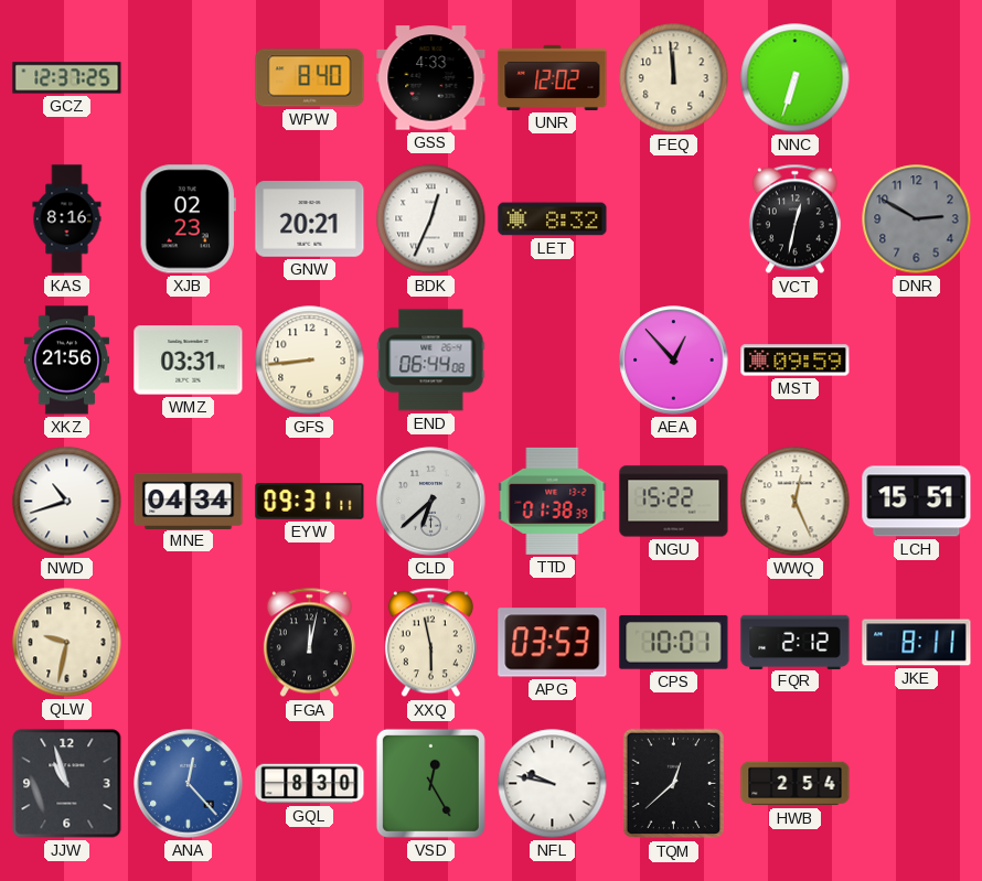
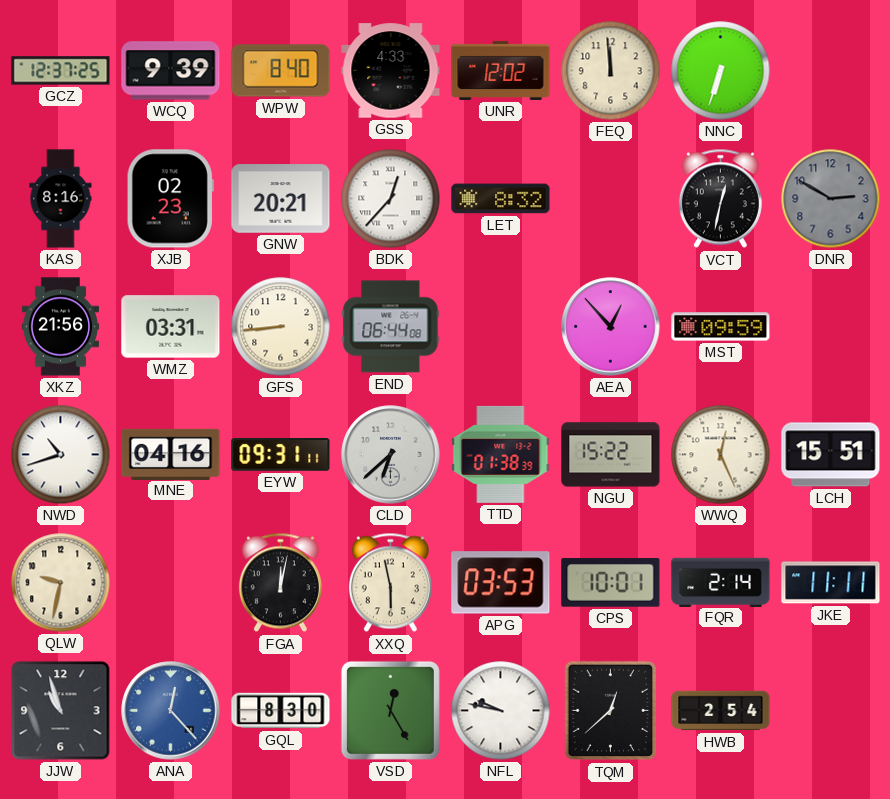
WCQ: none -> 9:39 (171, 71)
BDK: 12:34 -> 12:37 (391, 199)
MNE: 04:34 -> 04:16 (171, 454)
FQR: 2:12 -> 2:14 (721, 582)
JKE: 8:11 -> 11:11 (831, 583)
